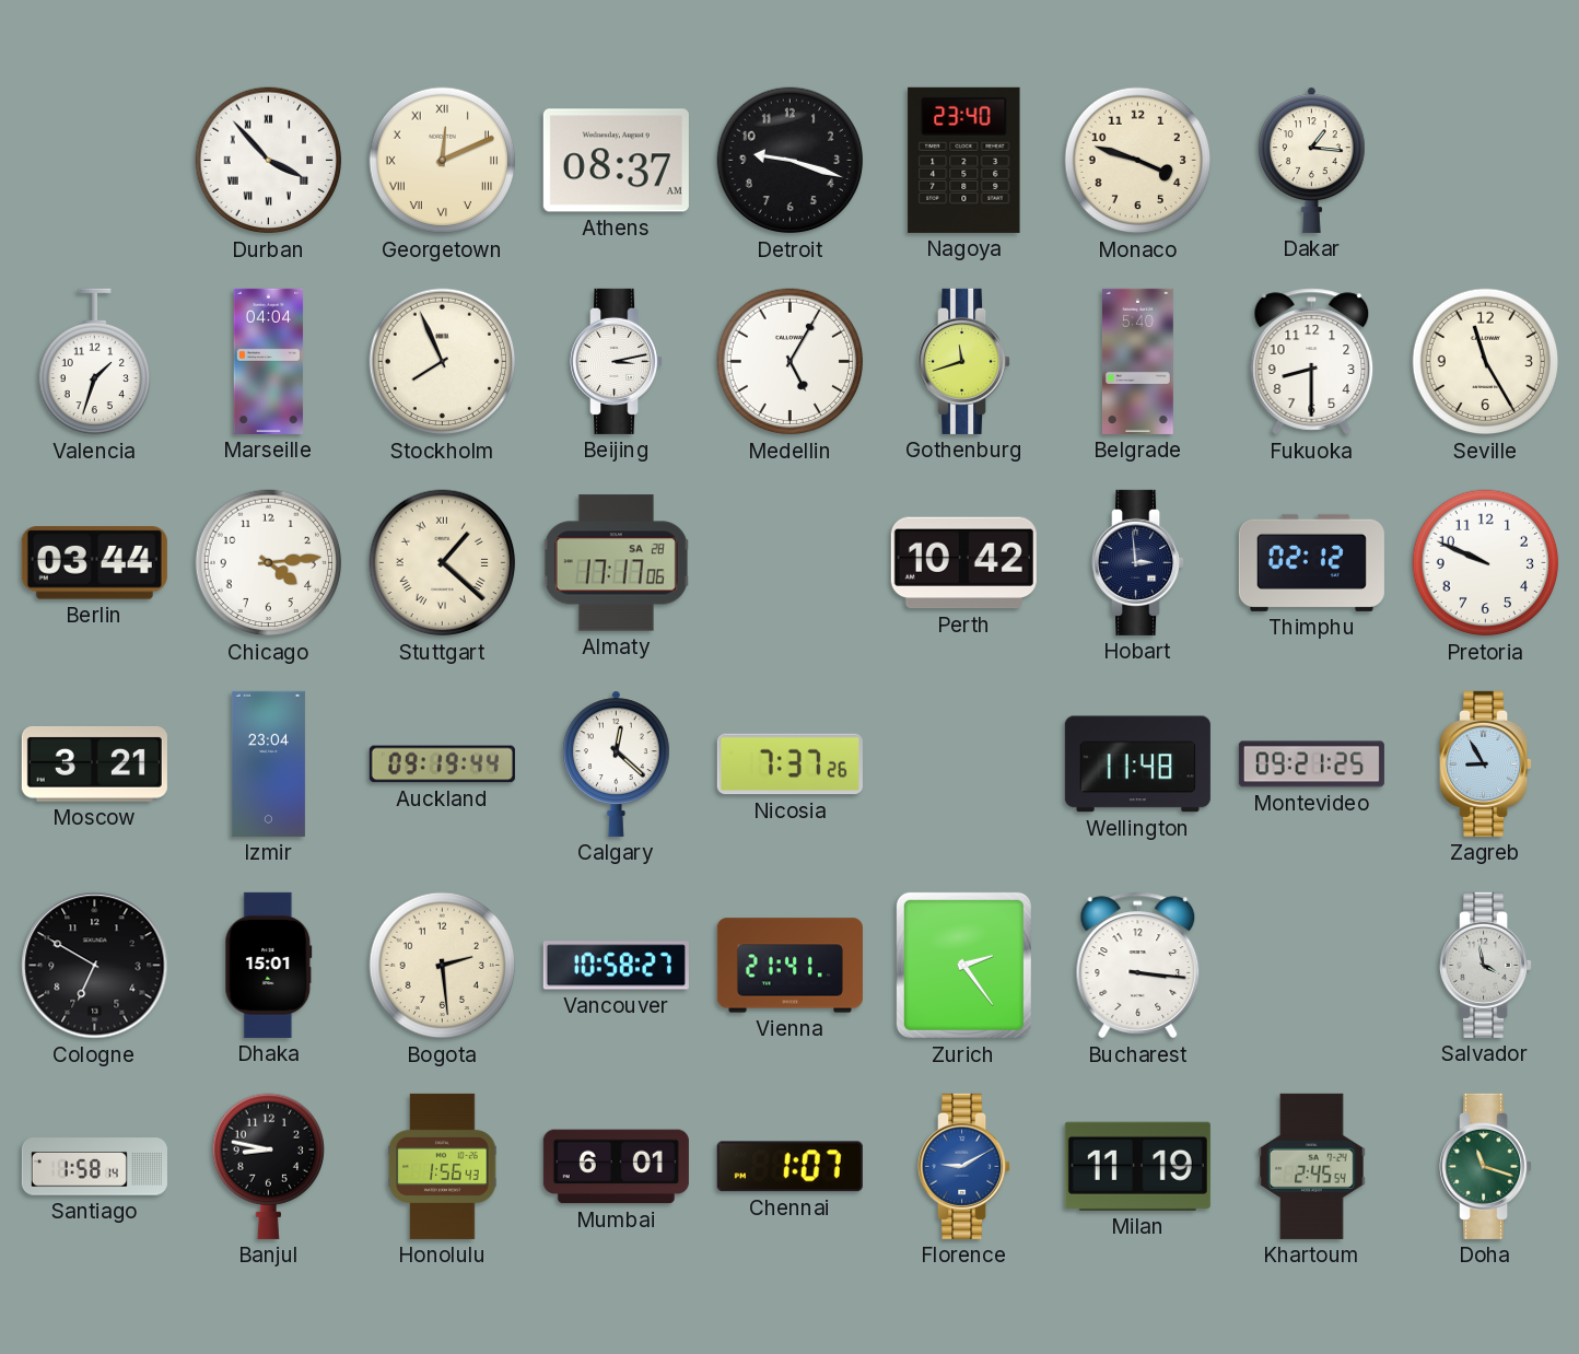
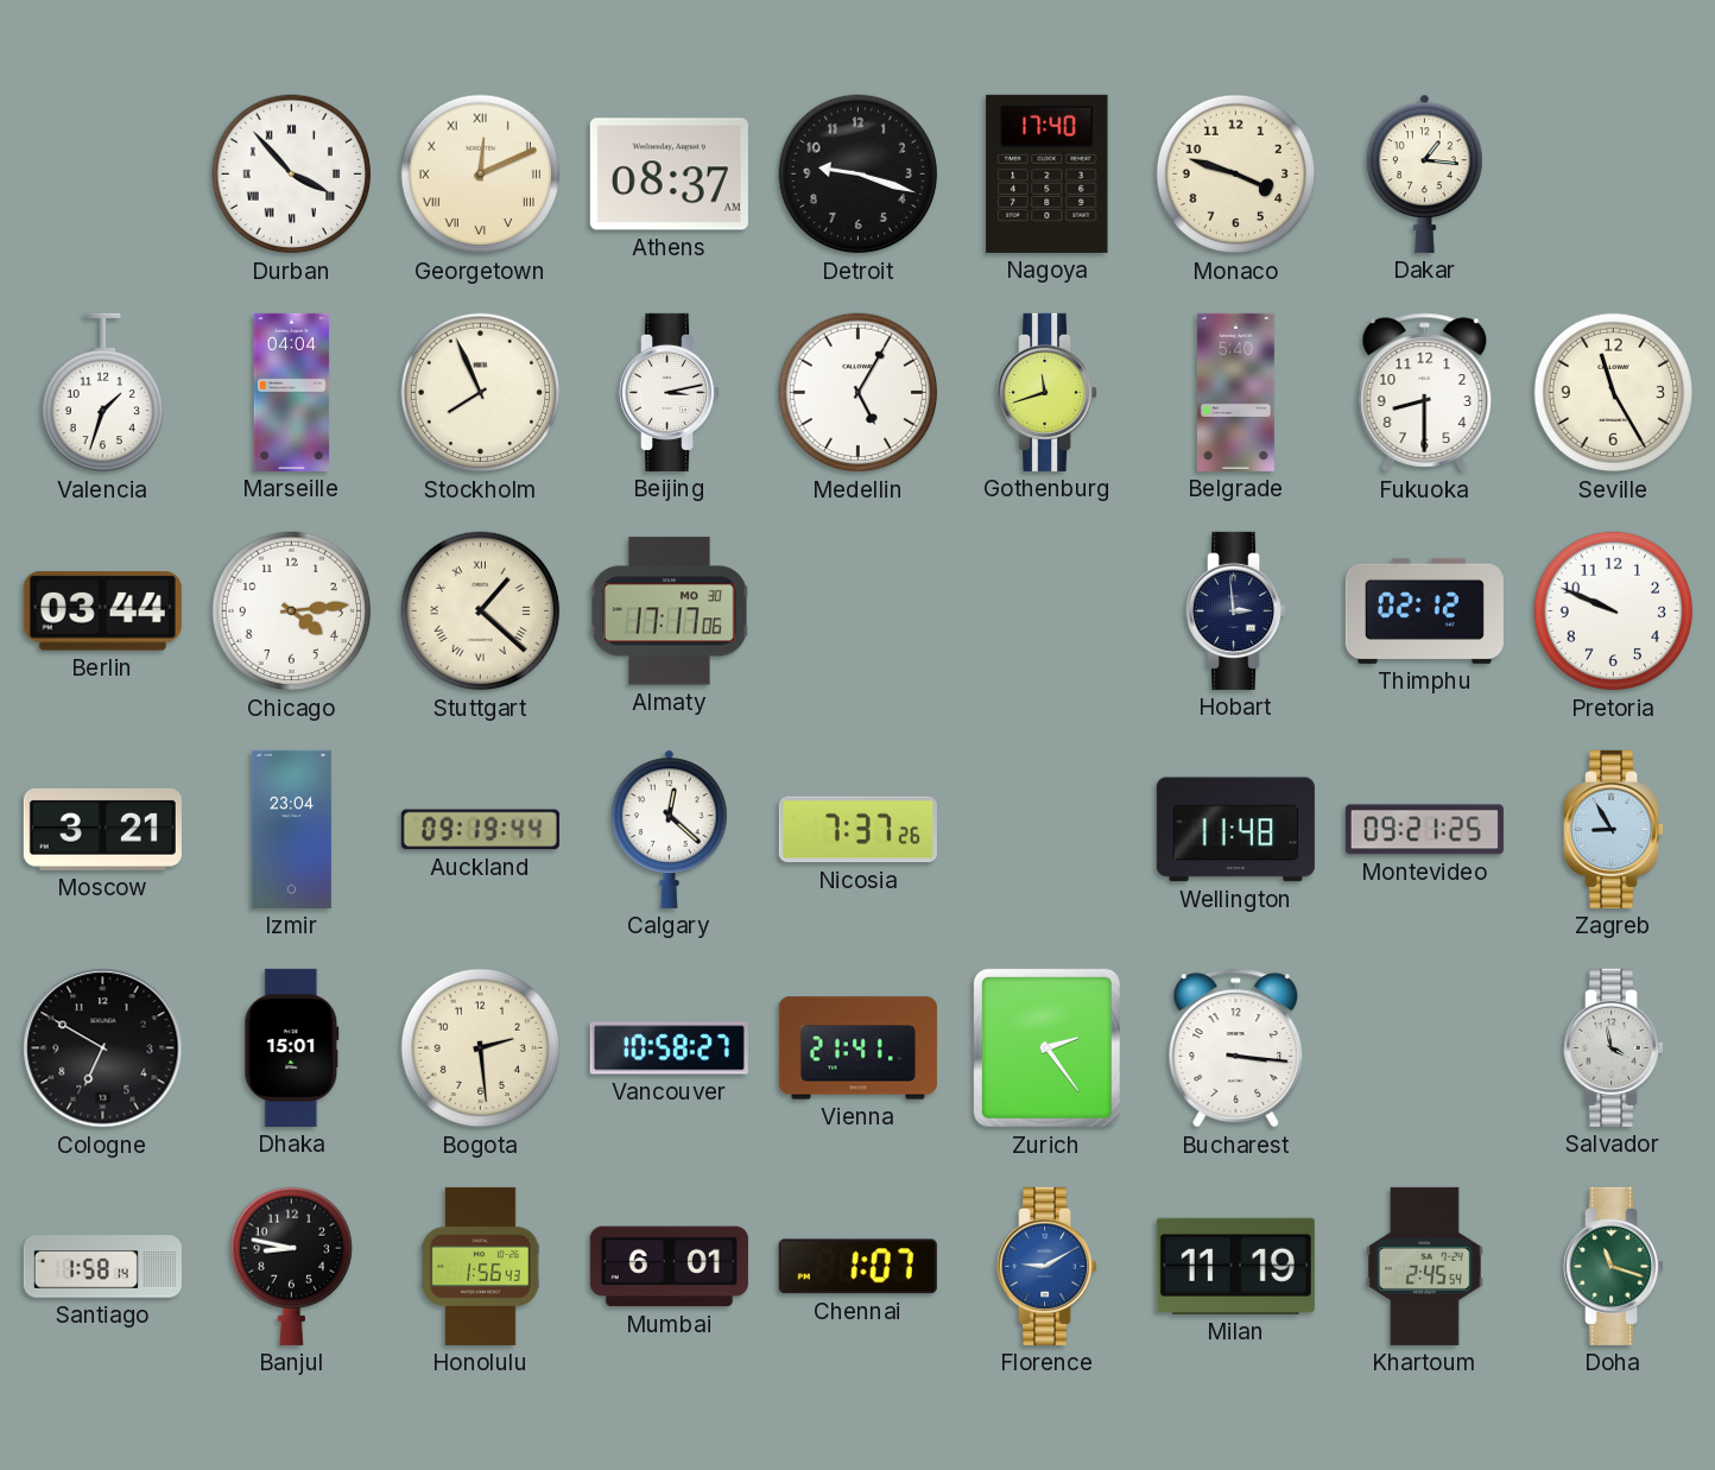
Nagoya: 23:40 -> 17:40 (1048, 173)
Almaty date: SA 28 -> MO 30 (669, 612)
Perth: 10:42 -> none (963, 563)
